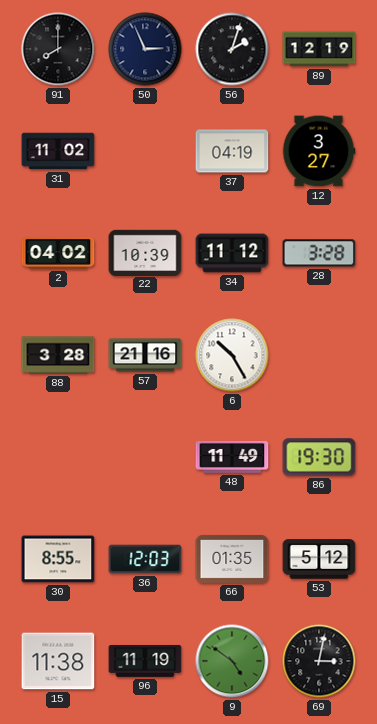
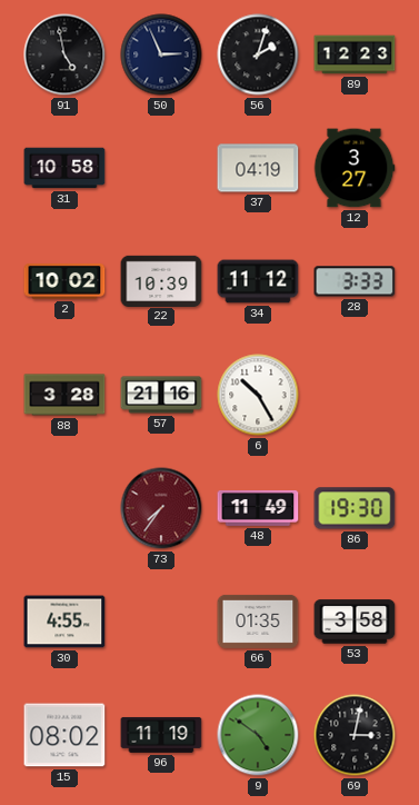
91: 8:00 -> 4:58 (64, 54)
89: 12:19 -> 12:23 (355, 54)
31: 11:02 -> 10:58 (64, 168)
2: 04:02 -> 10:02 (64, 281)
28: 3:28 -> 3:33 (355, 281)
73: none -> 7:36 (161, 508)
30: 8:55 -> 4:55 (64, 622)
36: 12:03 -> none (145, 559)
53: 5:12 -> 3:58 (355, 622)
15: 11:38 -> 08:02 (64, 735)
